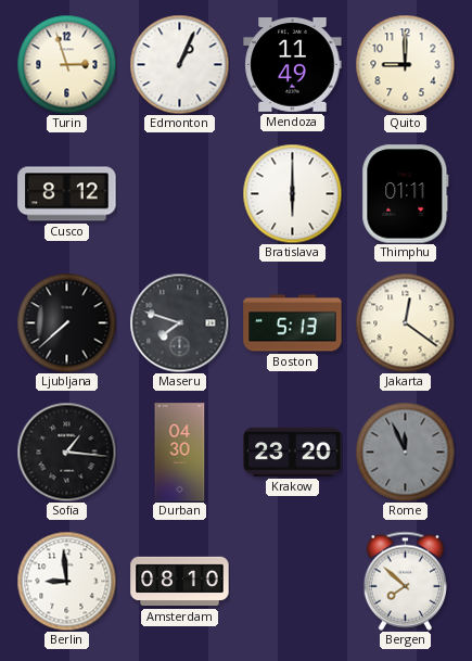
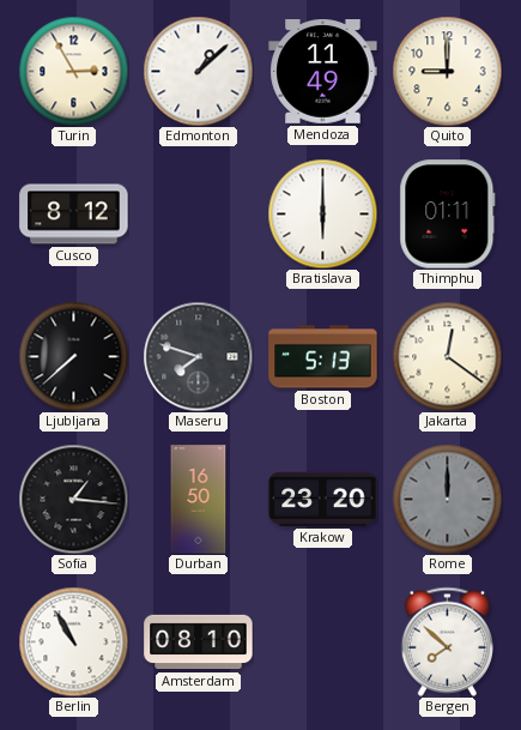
Turin: 2:57 -> 2:55 (73, 71)
Edmonton: 1:04 -> 1:08 (198, 71)
Durban: 04:30 -> 16:50 (199, 500)
Rome: 11:56 -> 12:00 (447, 499)
Berlin: 8:59 -> 10:55 (73, 641)
